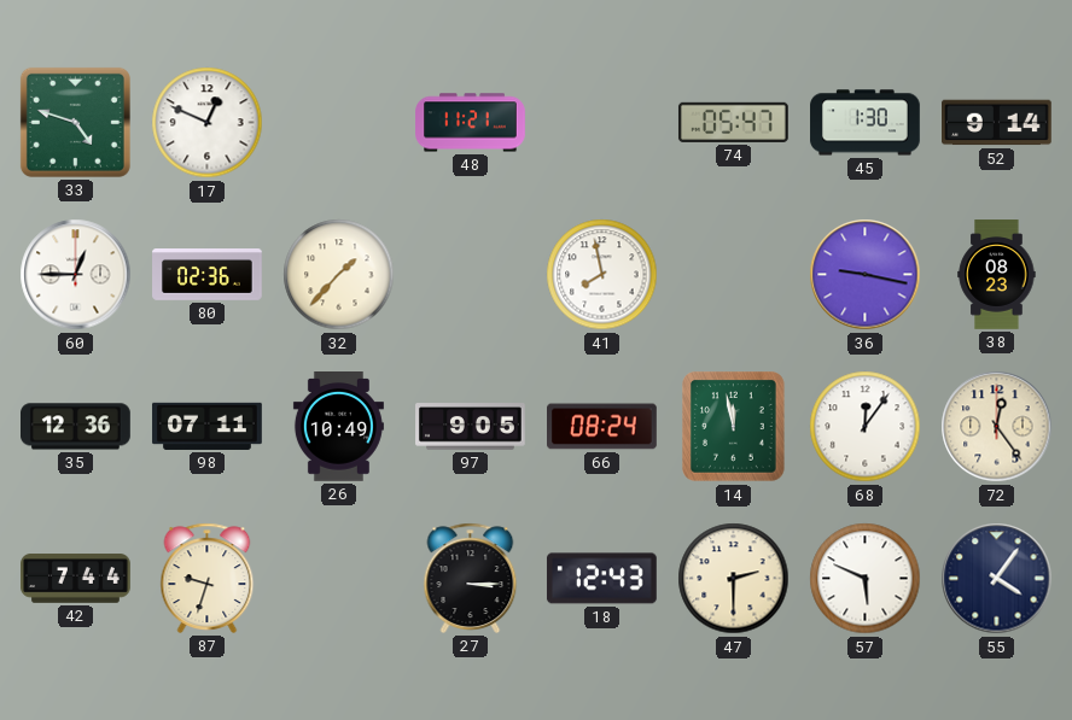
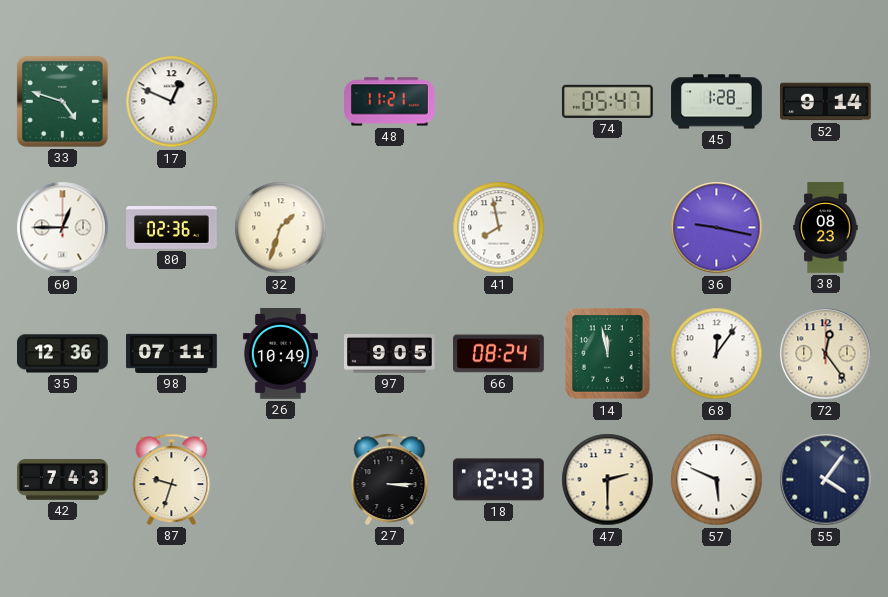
45: 1:30 -> 1:28 (717, 102)
32: 1:37 -> 1:33 (281, 228)
42: 7:44 -> 7:43 (63, 480)
